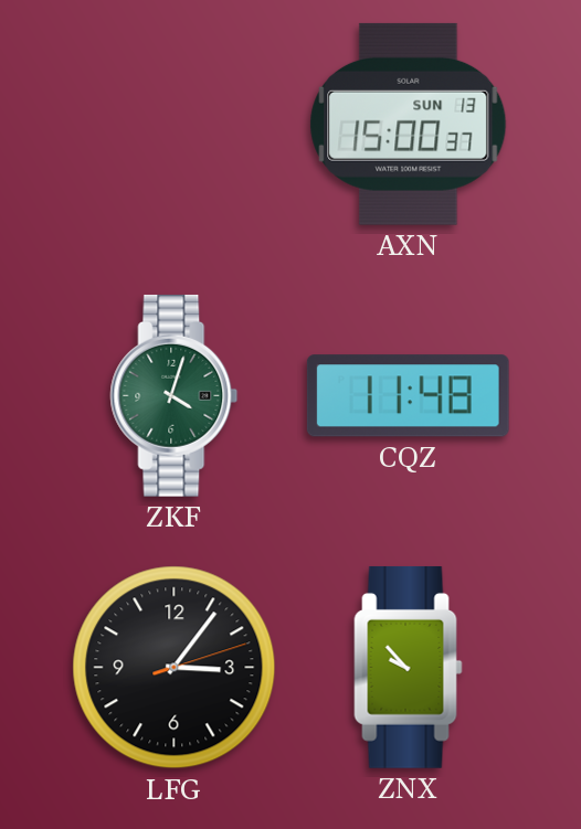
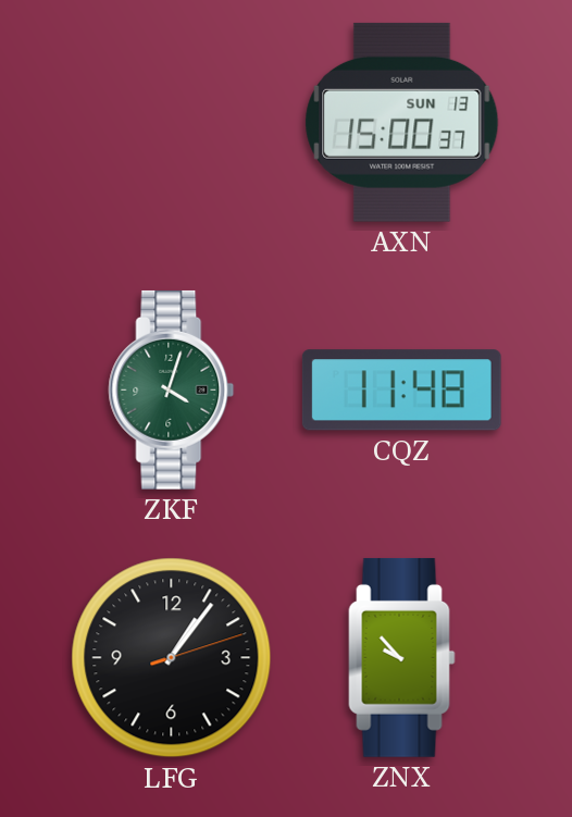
LFG: 3:06 -> 1:06 (172, 658)
